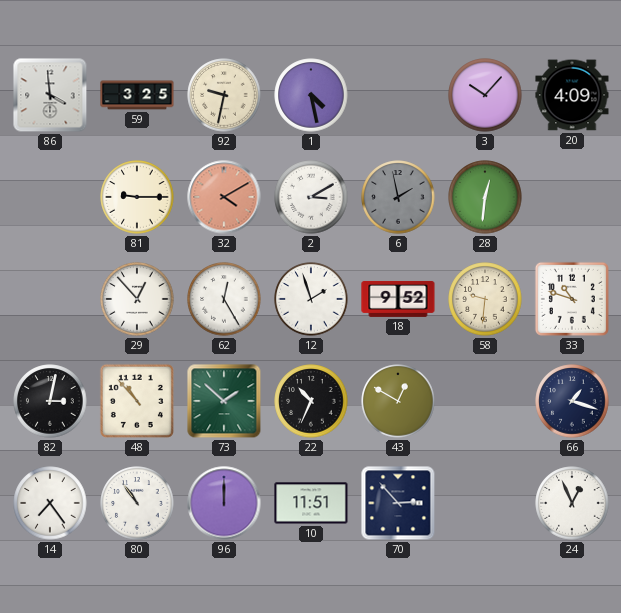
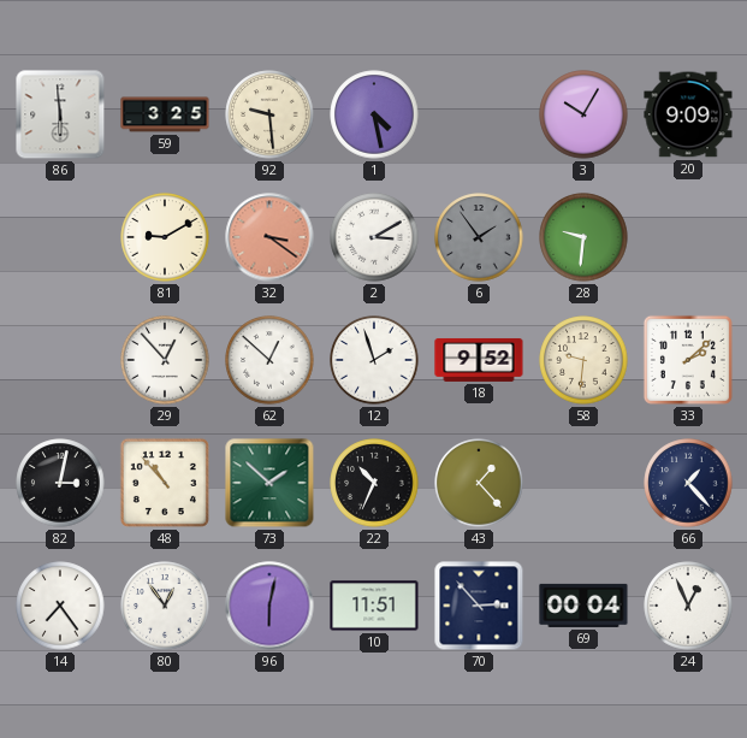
86: 3:59 -> 5:59 (60, 114)
92: 9:32 -> 9:29 (269, 114)
3: 10:07 -> 10:05 (583, 114)
20: 4:09 -> 9:09 (688, 114)
81: 9:15 -> 9:10 (165, 237)
32: 4:10 -> 3:21 (269, 237)
6: 1:58 -> 1:54 (479, 237)
28: 12:31 -> 9:31 (583, 237)
62: 12:25 -> 12:52 (269, 360)
33: 10:48 -> 2:08 (688, 360)
43: 12:50 -> 1:23 (479, 483)
66: 1:18 -> 1:23 (688, 483)
80: 10:54 -> 12:54 (165, 606)
96: 12:00 -> 6:02 (269, 606)
69: none -> 00:04 (583, 606)
